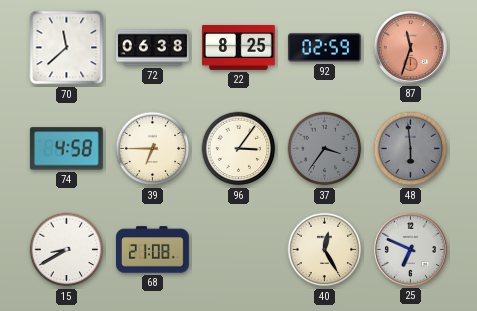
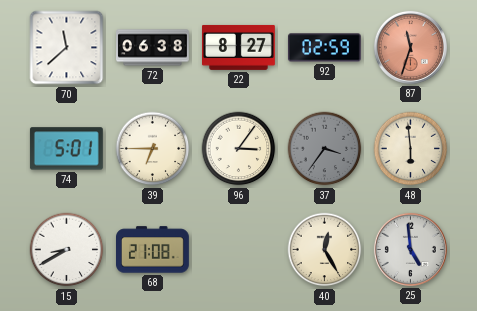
22: 8:25 -> 8:27 (239, 47)
74: 4:58 -> 5:01 (66, 149)
48 dial: grey -> cream (411, 149)
25: 6:49 -> 4:59 (410, 249)
